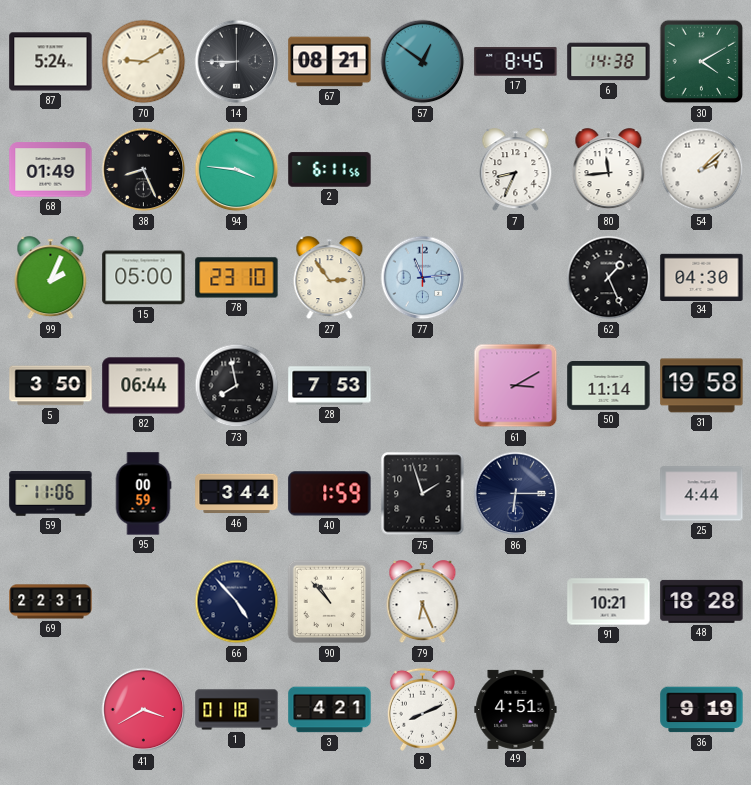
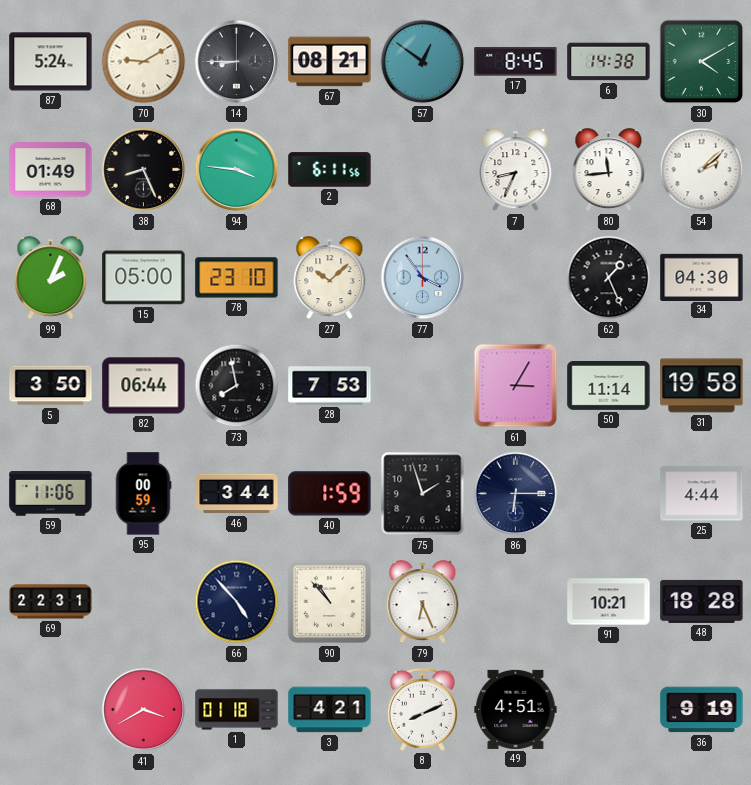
27: 2:54 -> 10:08 (330, 278)
77: 11:14 -> 3:54 (423, 278)
61: 3:10 -> 3:05 (516, 386)
